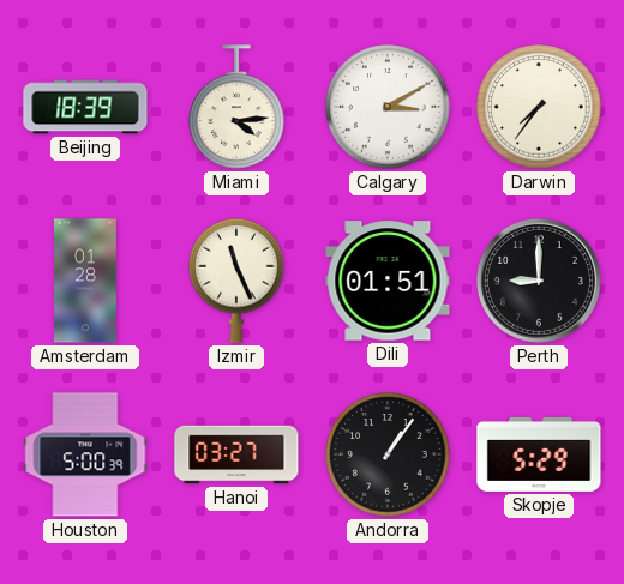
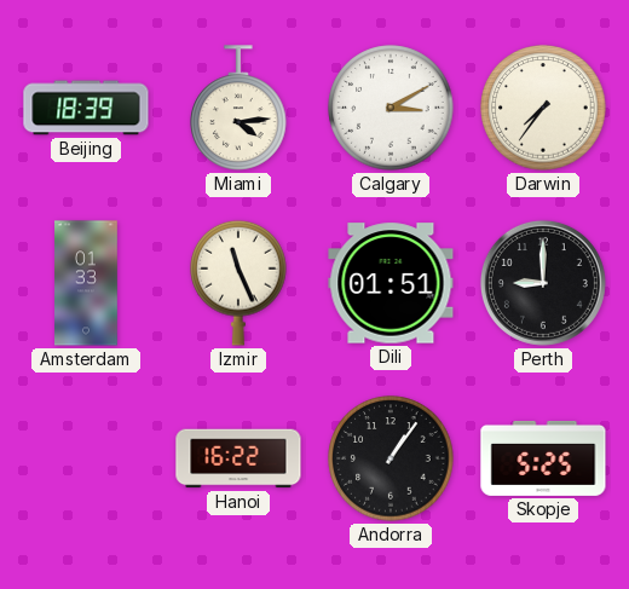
Amsterdam: 01:28 -> 01:33 (87, 283)
Houston: 5:00 -> none (85, 454)
Hanoi: 03:27 -> 16:22 (238, 458)
Skopje: 5:29 -> 5:25 (543, 458)
